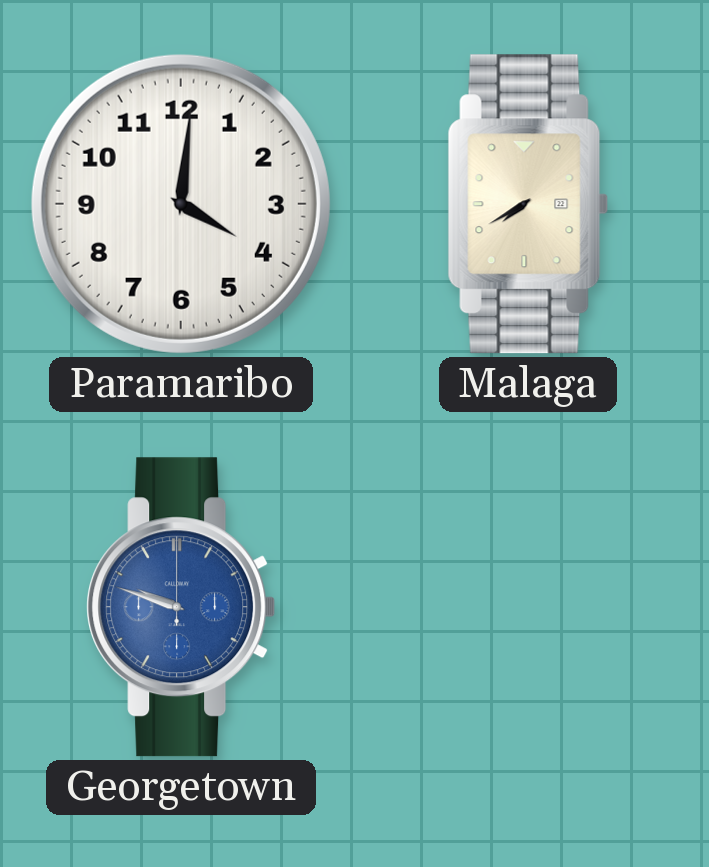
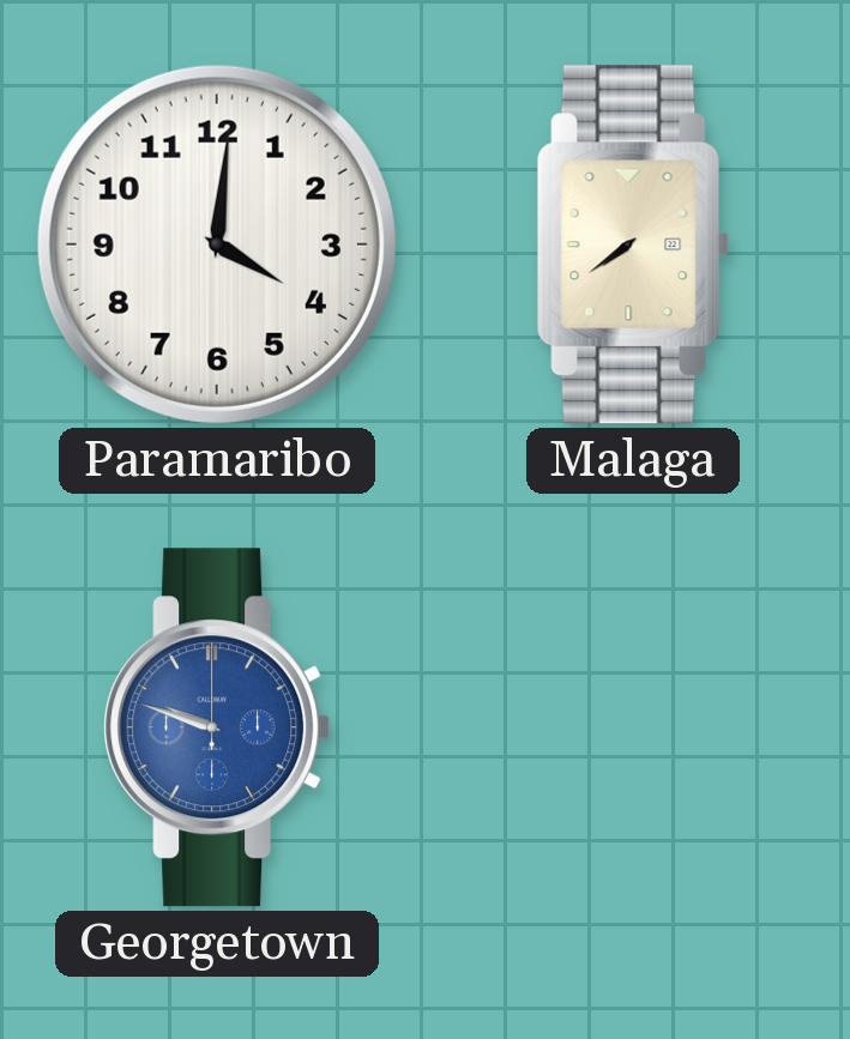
Malaga: 7:40 -> 7:39 (633, 244)
